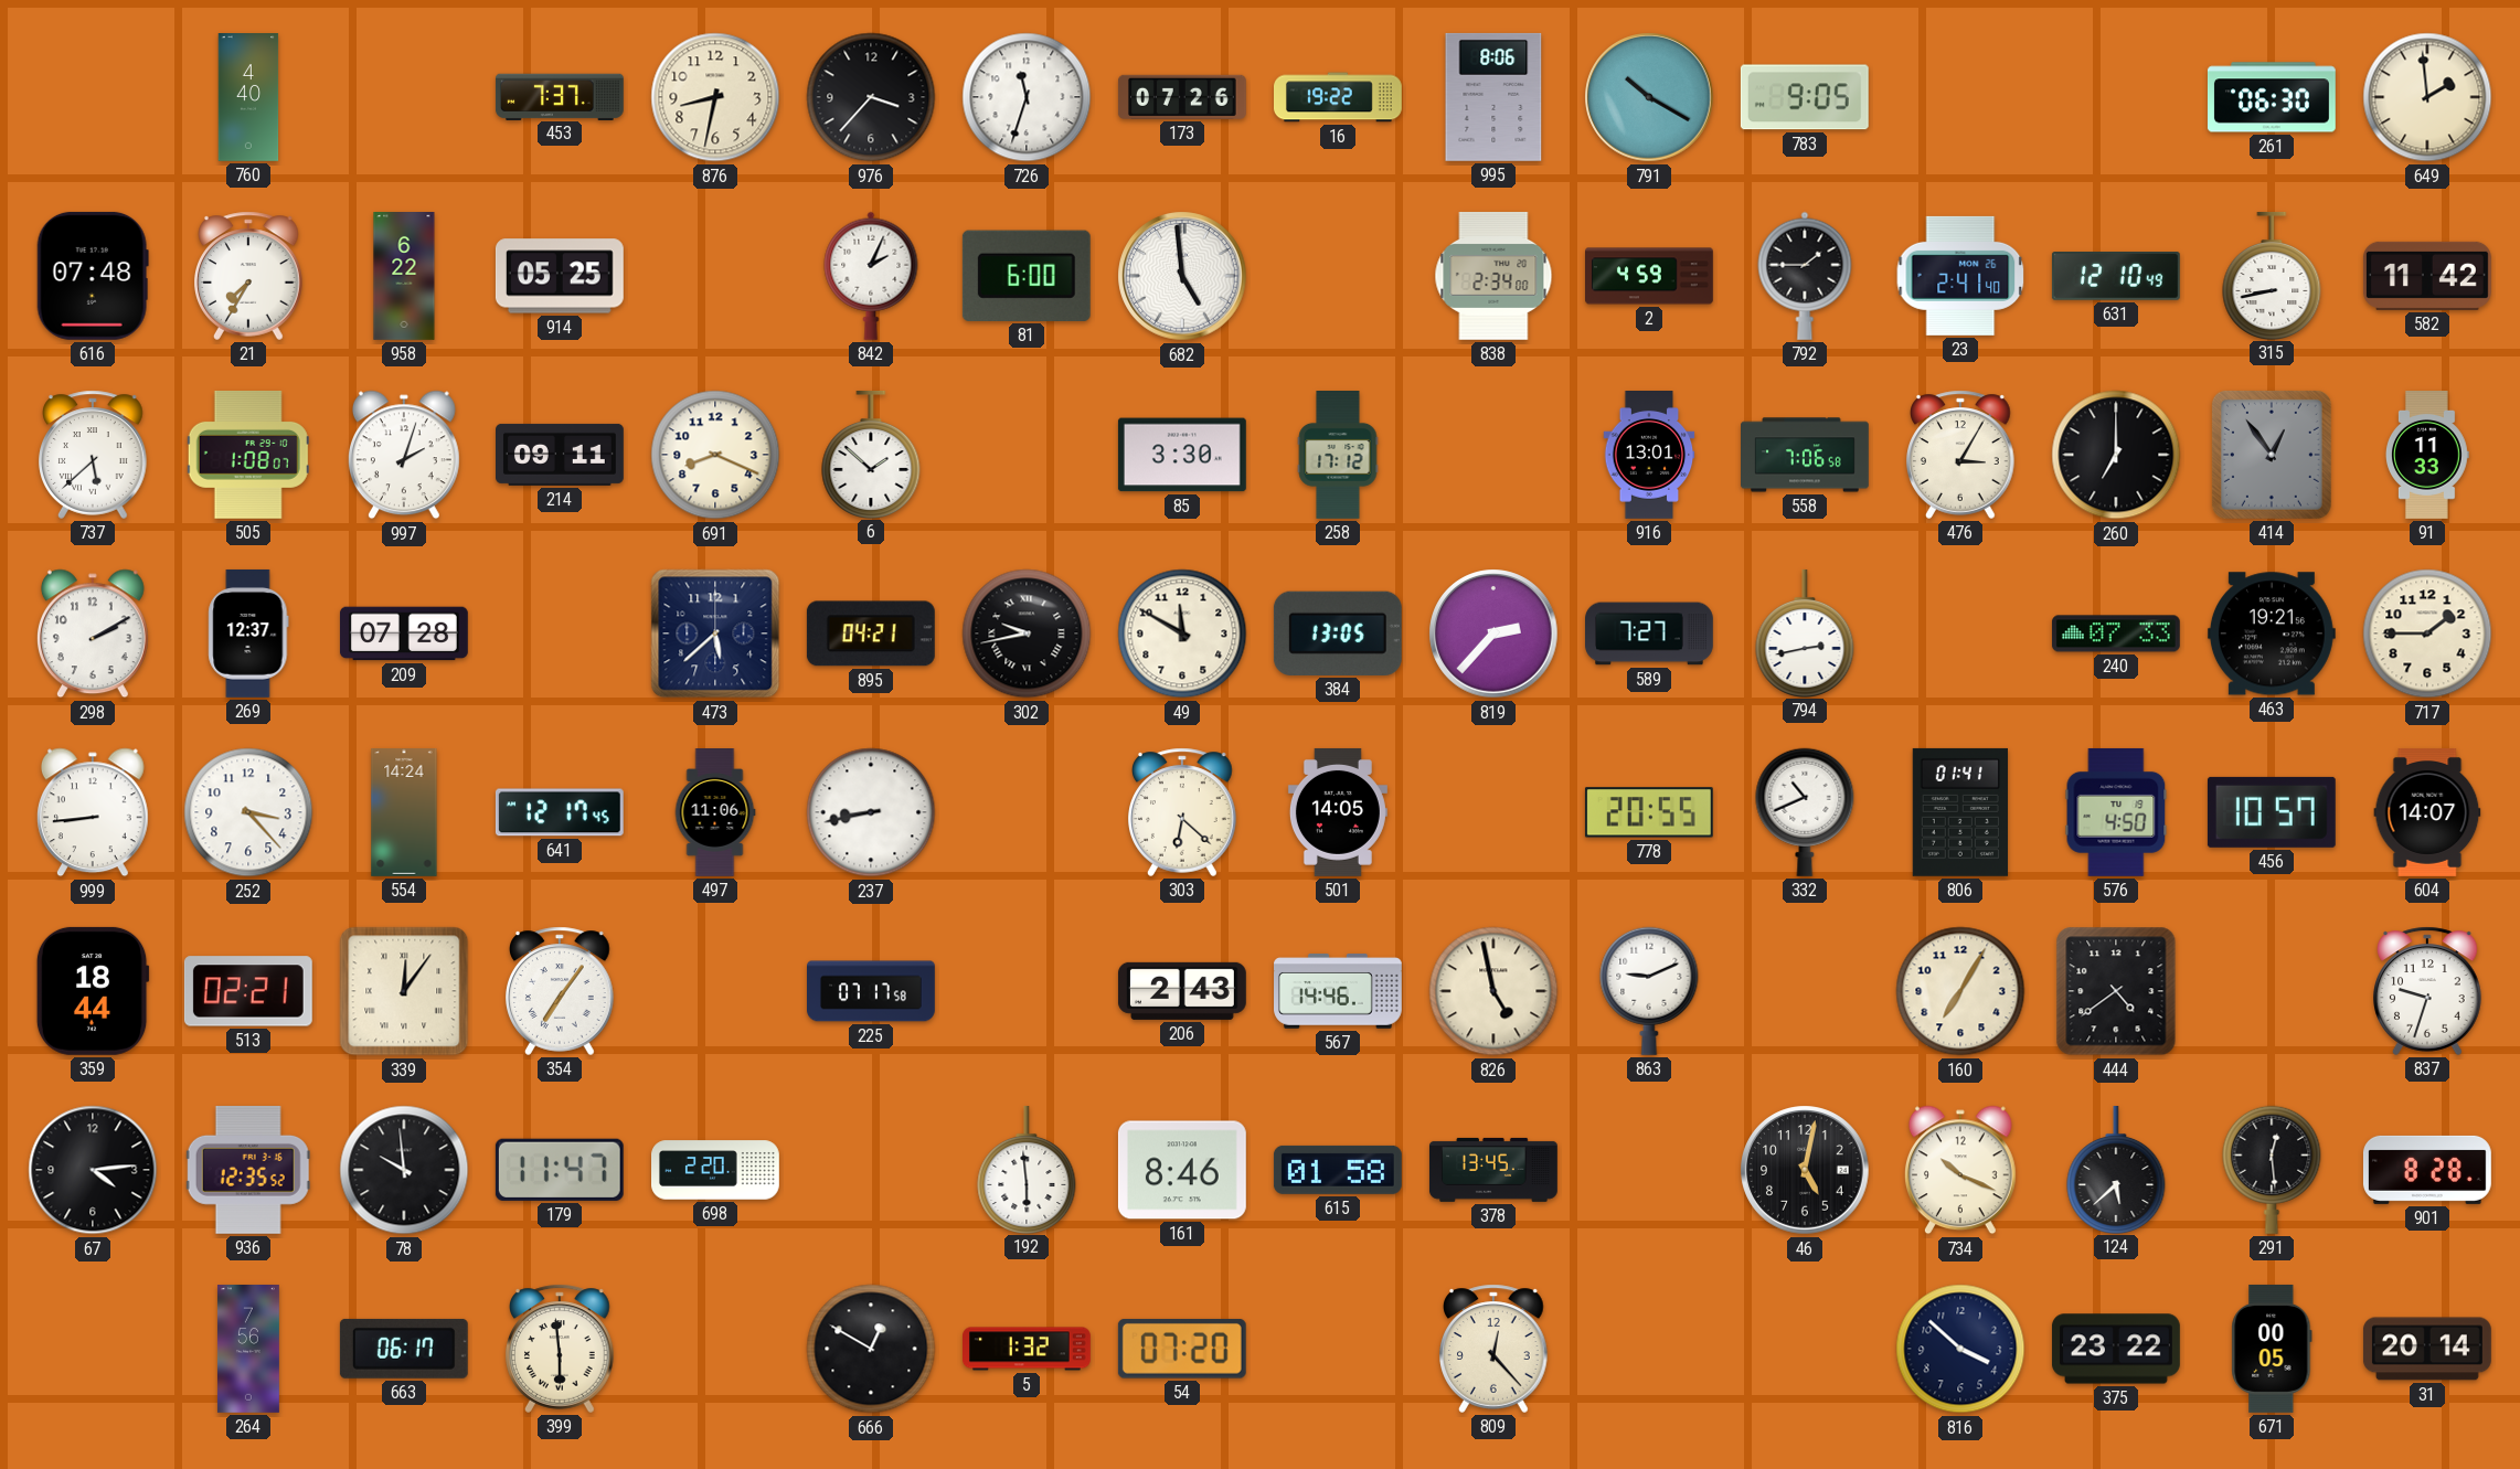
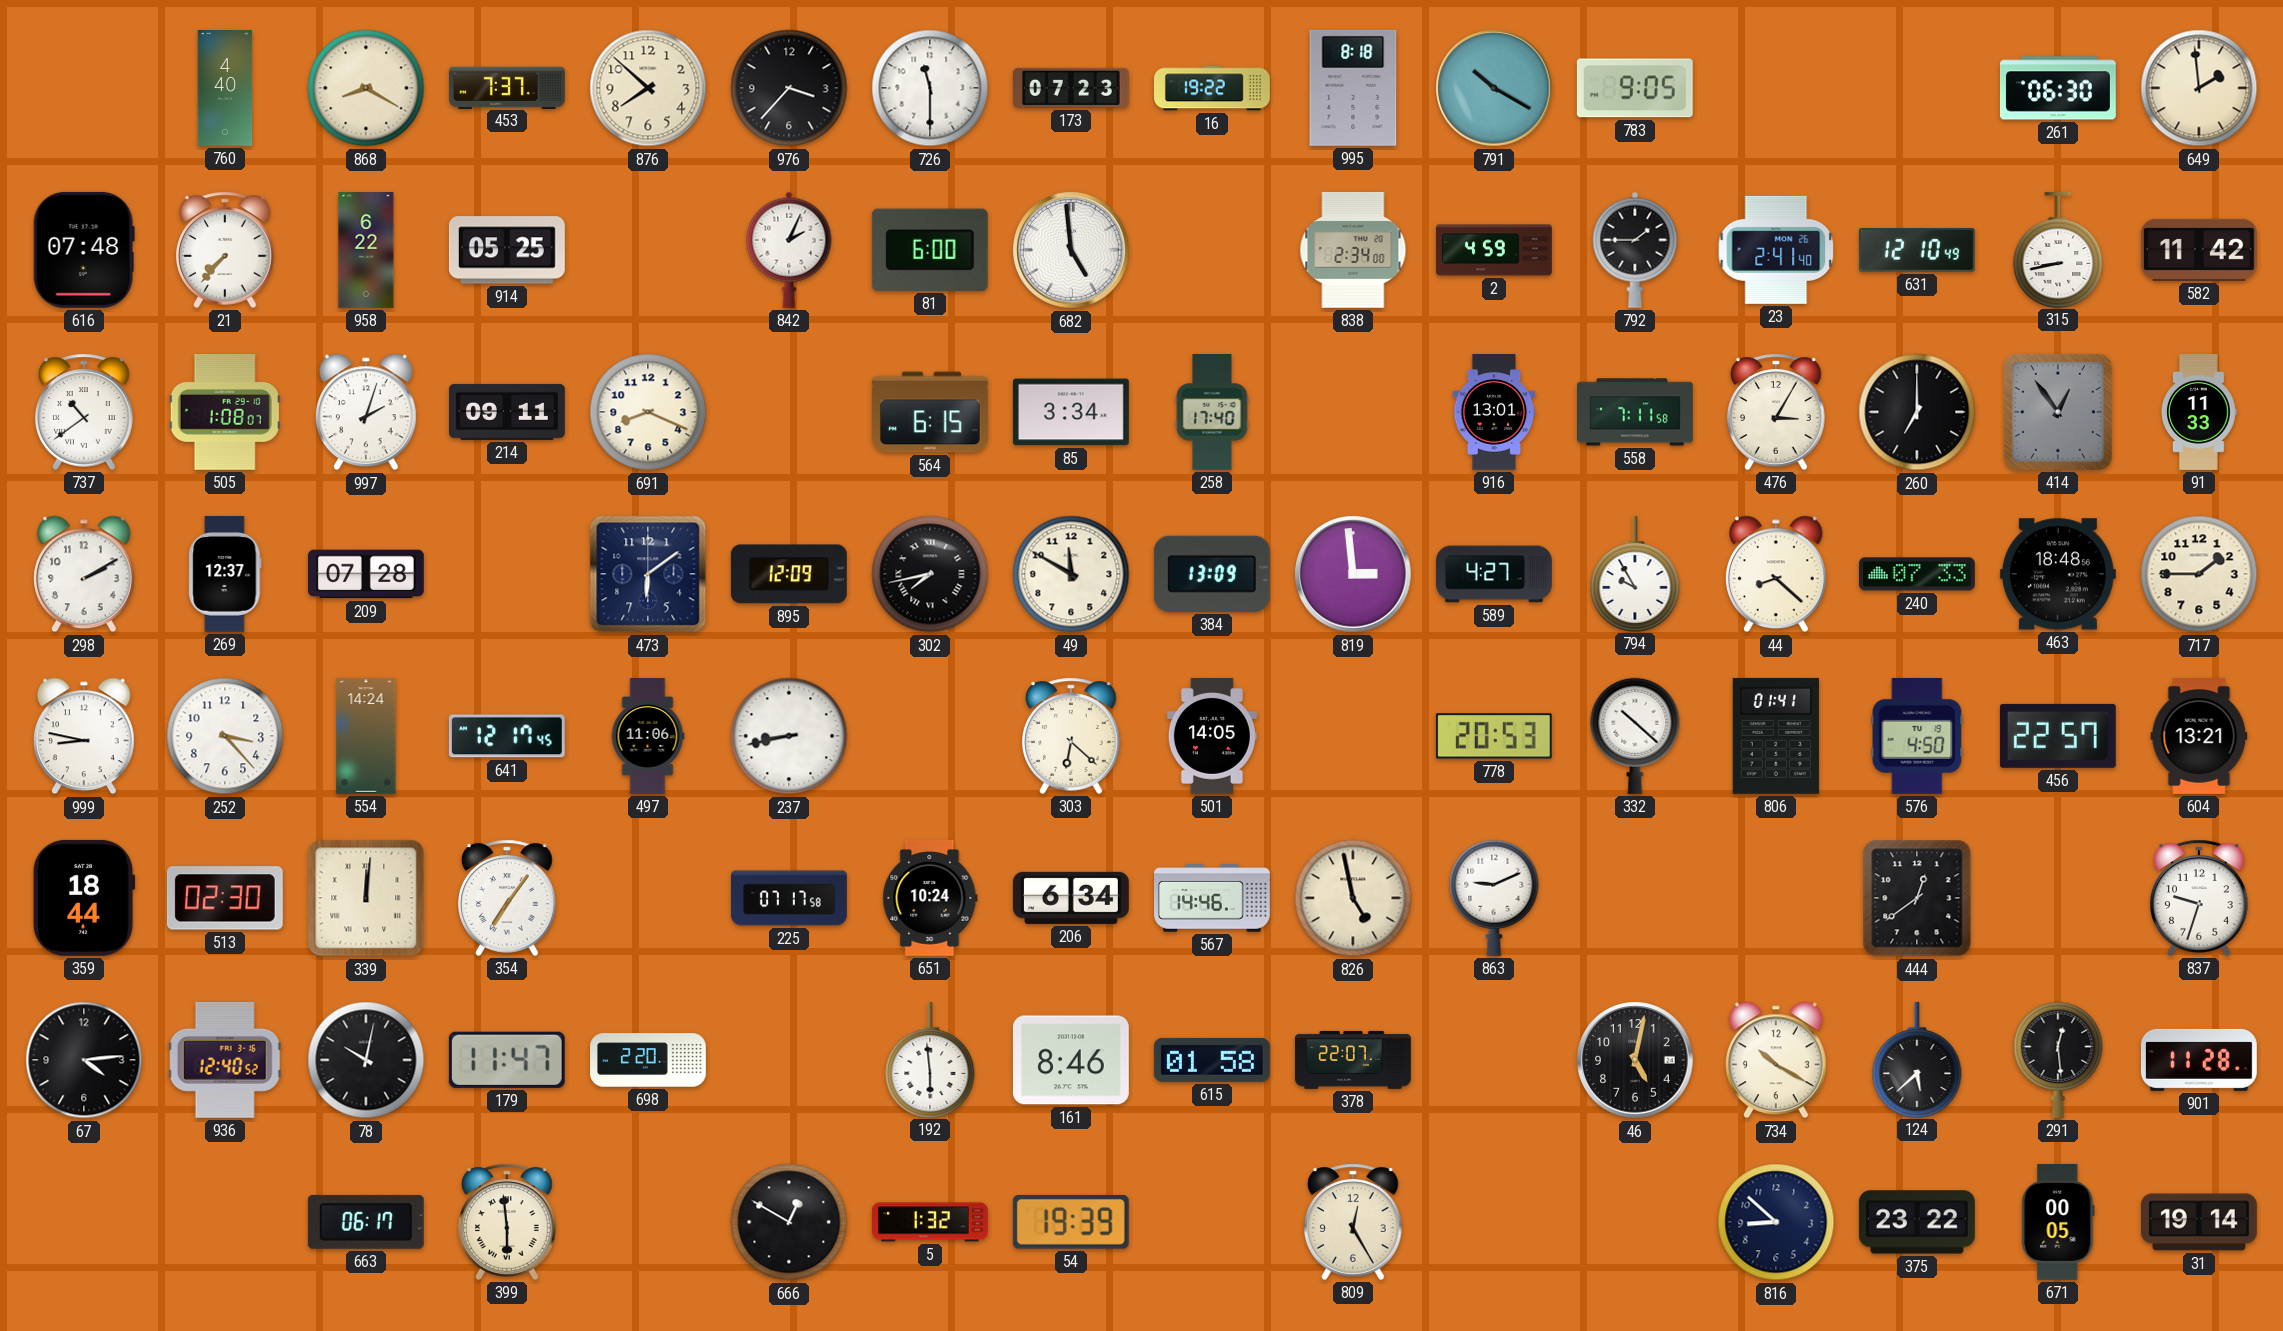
868: none -> 8:20 (366, 88)
876: 8:32 -> 7:52 (648, 88)
726: 11:33 -> 11:30 (930, 88)
173: 07:26 -> 07:23 (1071, 88)
995: 8:06 -> 8:18 (1353, 88)
21: 7:35 -> 7:37 (225, 250)
737: 5:38 -> 10:39 (84, 412)
6: 1:52 -> none (871, 454)
564: none -> 6:15 (930, 412)
85: 3:30 -> 3:34 (1071, 412)
258: 17:12 -> 17:40 (1212, 413)
558: 7:06 -> 7:11 (1636, 412)
473: 5:38 -> 6:09 (648, 574)
895: 04:21 -> 12:09 (789, 574)
302: 9:43 -> 7:43 (930, 574)
384: 13:05 -> 13:09 (1212, 574)
819: 2:37 -> 2:59 (1353, 574)
589: 7:27 -> 4:27 (1495, 574)
794: 2:43 -> 9:55 (1635, 573)
44: none -> 8:22 (1776, 574)
463: 19:21 -> 18:48 (2058, 574)
999: 8:44 -> 8:47 (84, 736)
778: 20:55 -> 20:53 (1494, 736)
332: 10:41 -> 10:22 (1635, 736)
456: 10:57 -> 22:57 (2058, 736)
604: 14:07 -> 13:21 (2199, 737)
513: 02:21 -> 02:30 (225, 898)
339: 12:06 -> 12:01 (366, 898)
651: none -> 10:24 (930, 898)
206: 2:43 -> 6:34 (1071, 898)
160: 7:05 -> none (1960, 991)
444: 4:39 -> 12:39 (1917, 898)
936: 12:35 -> 12:40 (225, 1060)
78: 9:59 -> 10:02 (366, 1060)
378: 13:45 -> 22:07 (1353, 1060)
734: 10:19 -> 10:20 (1776, 1060)
901: 8:28 -> 11:28 (2199, 1060)
264: 7:56 -> none (248, 1350)
54: 07:20 -> 19:39 (1071, 1222)
809: 12:23 -> 12:25 (1353, 1222)
816: 3:52 -> 8:52 (1776, 1222)
31: 20:14 -> 19:14 (2199, 1222)
